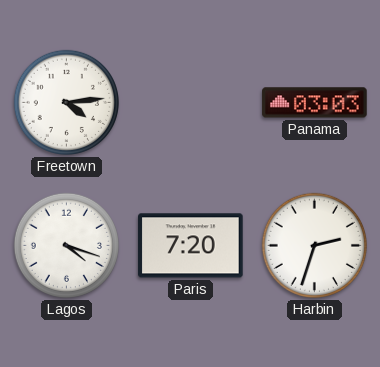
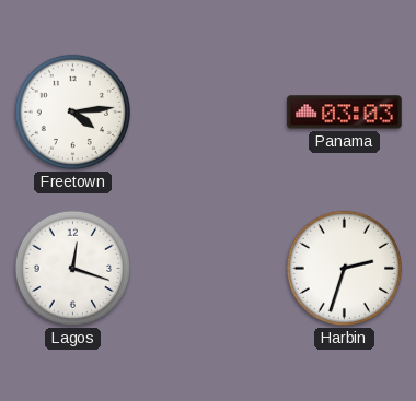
Lagos: 4:18 -> 12:18 (72, 268)
Paris: 7:20 -> none (191, 246)
